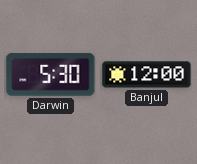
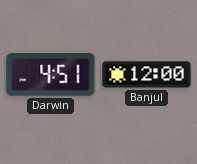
Darwin: 5:30 -> 4:51 (51, 75)
